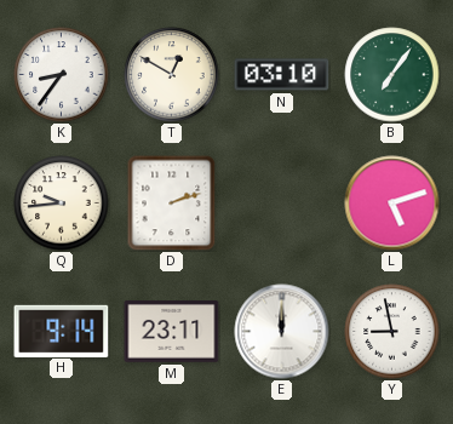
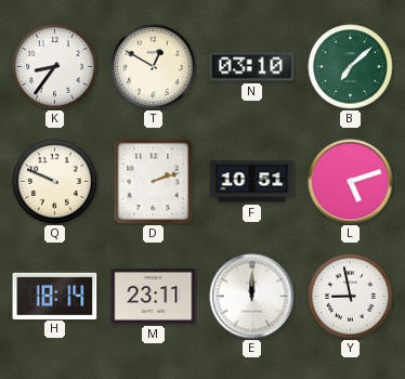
B: 7:06 -> 7:08 (351, 67)
Q: 9:44 -> 9:49 (55, 182)
F: none -> 10:51 (252, 182)
H: 9:14 -> 18:14 (55, 296)
